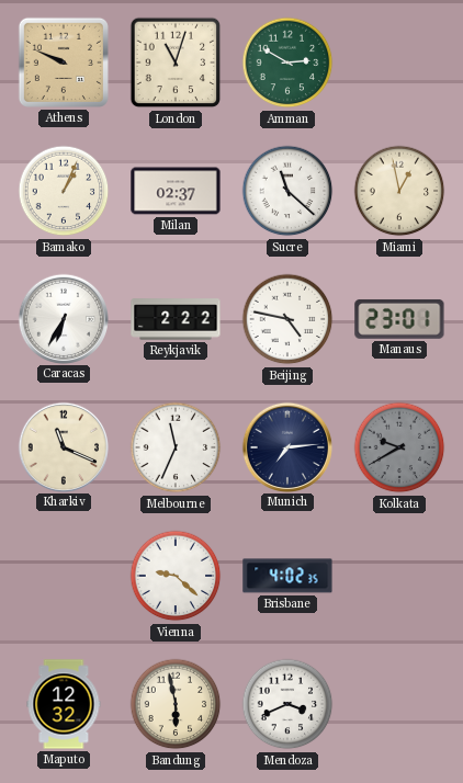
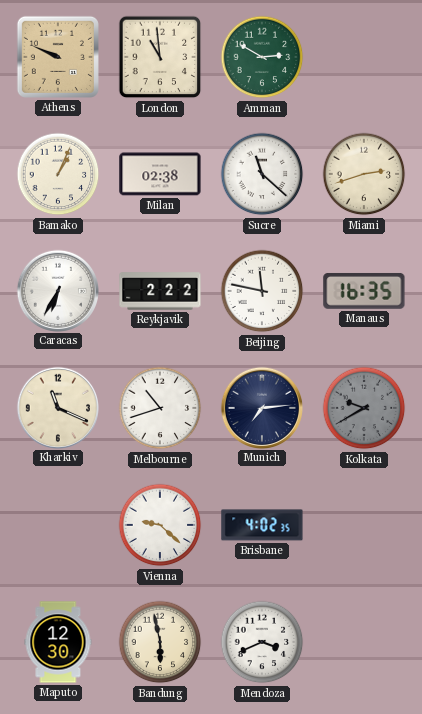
London: 11:03 -> 10:59 (160, 57)
Milan: 02:37 -> 02:38 (160, 174)
Miami: 12:58 -> 2:42 (364, 174)
Beijing: 4:47 -> 11:47 (262, 291)
Manaus: 23:01 -> 16:35 (364, 291)
Melbourne: 11:34 -> 10:42 (160, 408)
Maputo: 12:32 -> 12:30 (58, 642)
